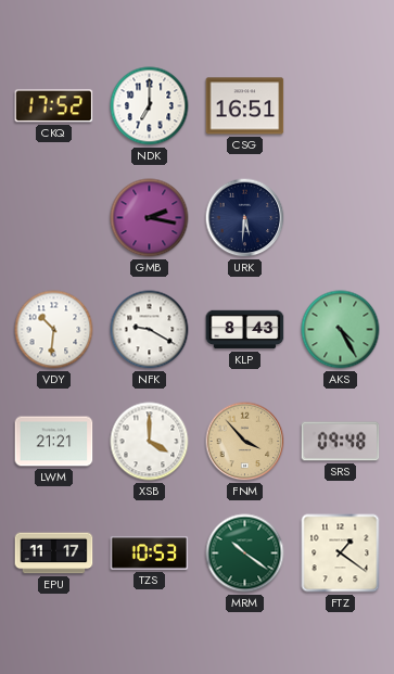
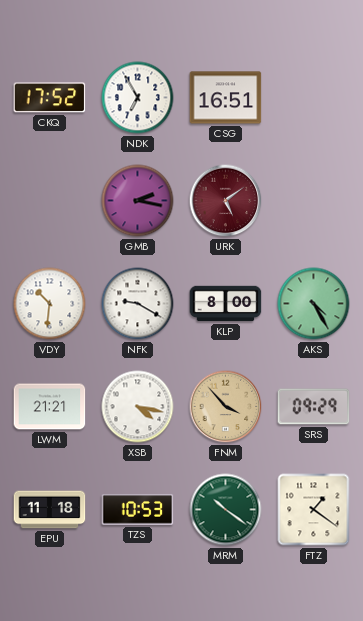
NDK: 7:00 -> 6:55 (138, 98)
URK: 5:31 -> 5:09 (226, 201)
URK dial: navy -> burgundy (226, 201)
KLP: 8:43 -> 8:00 (226, 304)
XSB: 4:00 -> 4:17 (138, 407)
SRS: 09:48 -> 09:29 (314, 407)
EPU: 11:17 -> 11:18 (50, 510)
